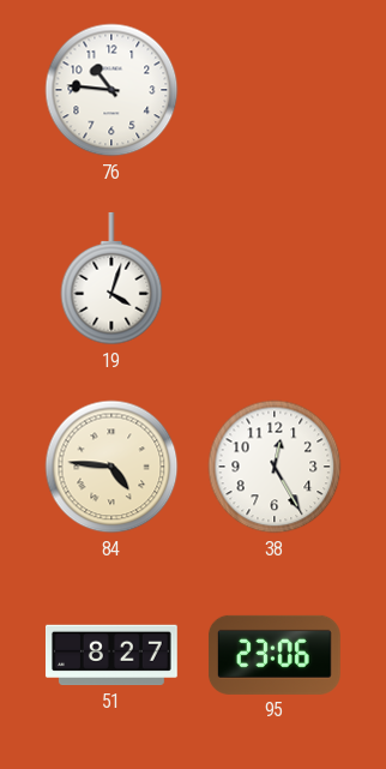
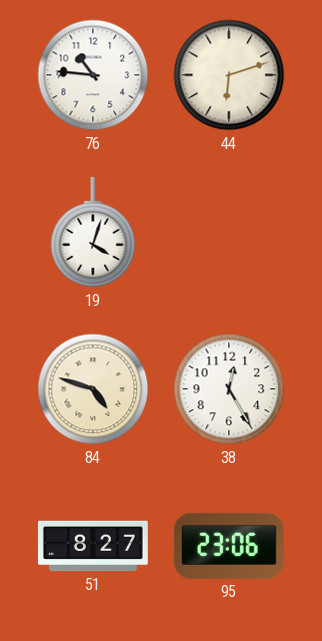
44: none -> 6:12 (229, 75)
84: 4:46 -> 4:48 (93, 389)
